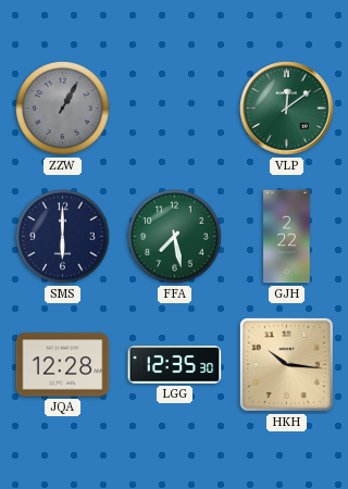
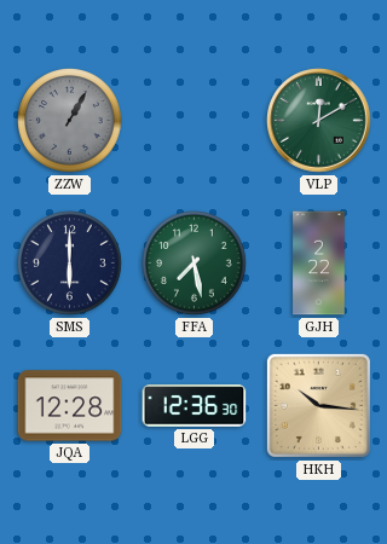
VLP: 12:09 -> 12:10 (319, 121)
LGG: 12:35 -> 12:36 (195, 406)
